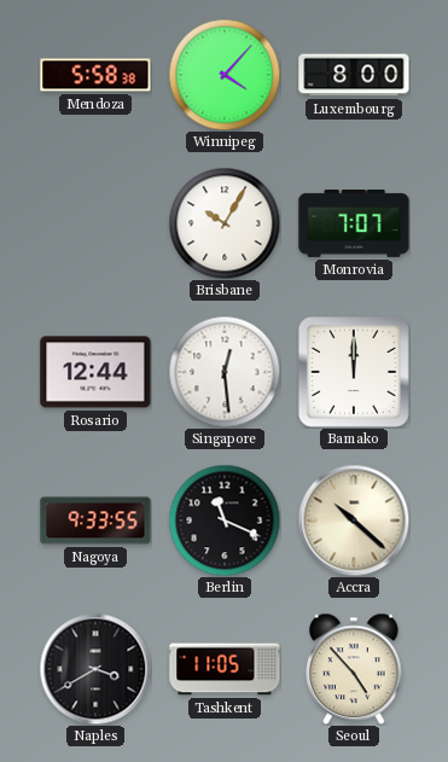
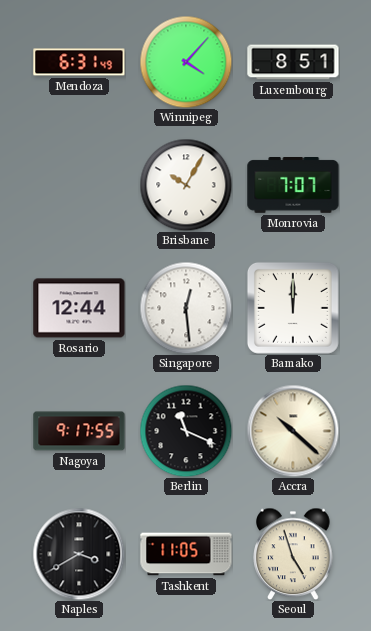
Mendoza: 5:58 -> 6:31 (79, 62)
Luxembourg: 8:00 -> 8:51 (293, 62)
Nagoya: 9:33 -> 9:17 (79, 431)
Seoul: 4:53 -> 4:57 (293, 554)
